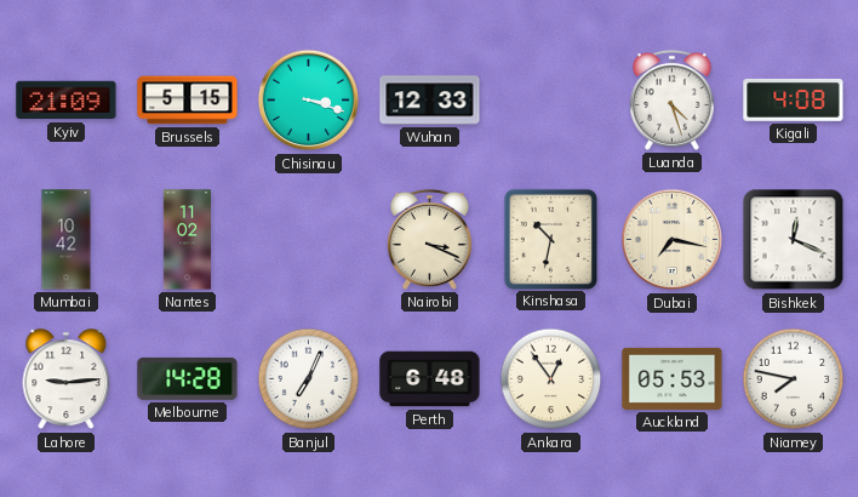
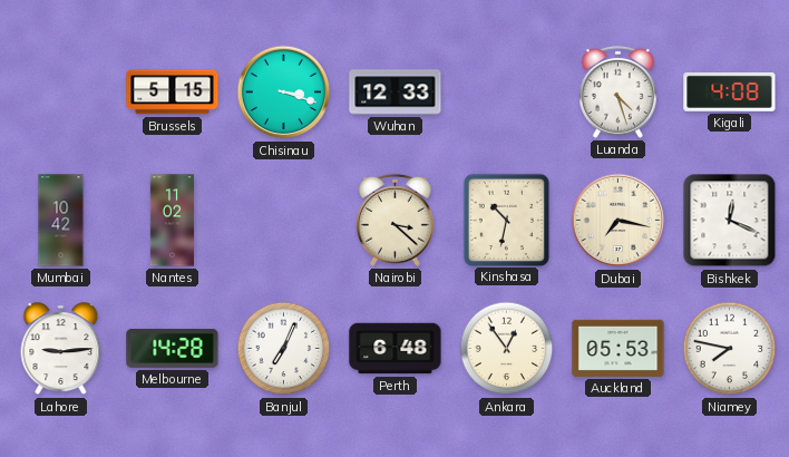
Kyiv: 21:09 -> none (67, 101)
Nairobi: 3:19 -> 3:22 (394, 220)
